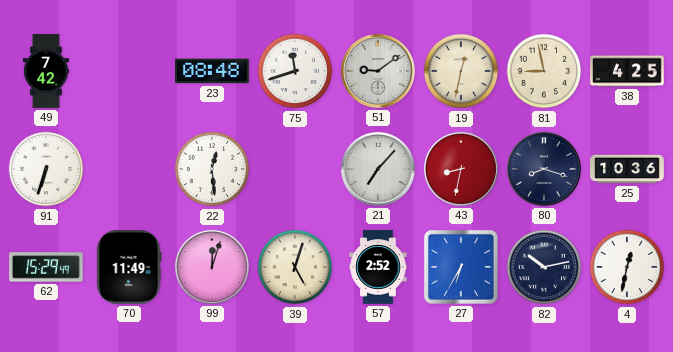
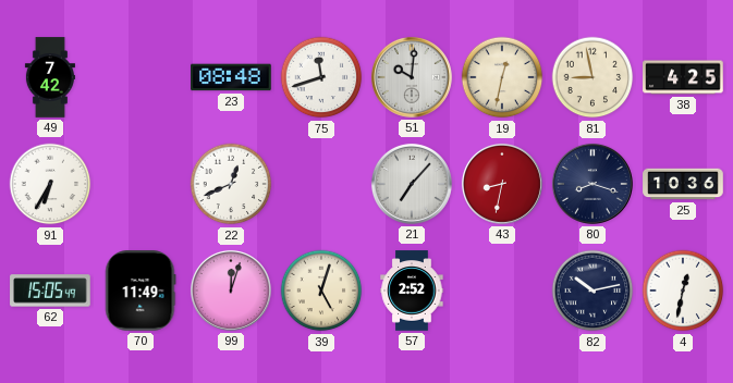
51: 9:09 -> 10:01 (412, 77)
91: 6:33 -> 6:35 (50, 184)
22: 12:29 -> 12:41 (231, 184)
62: 15:29 -> 15:05 (50, 291)
27: 6:35 -> none (461, 267)
